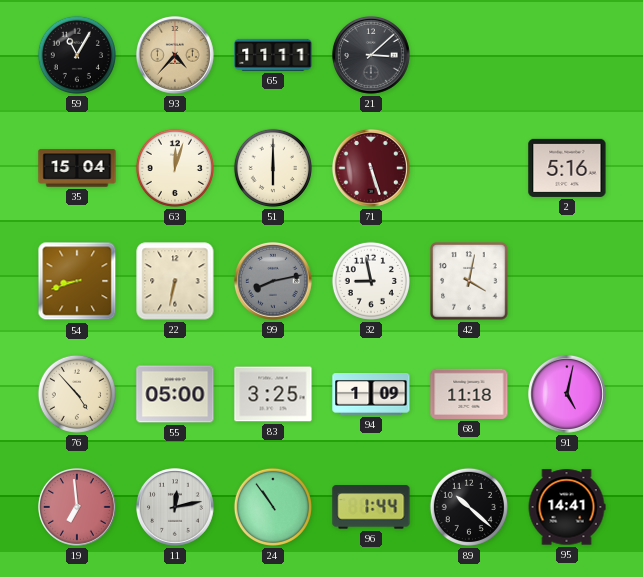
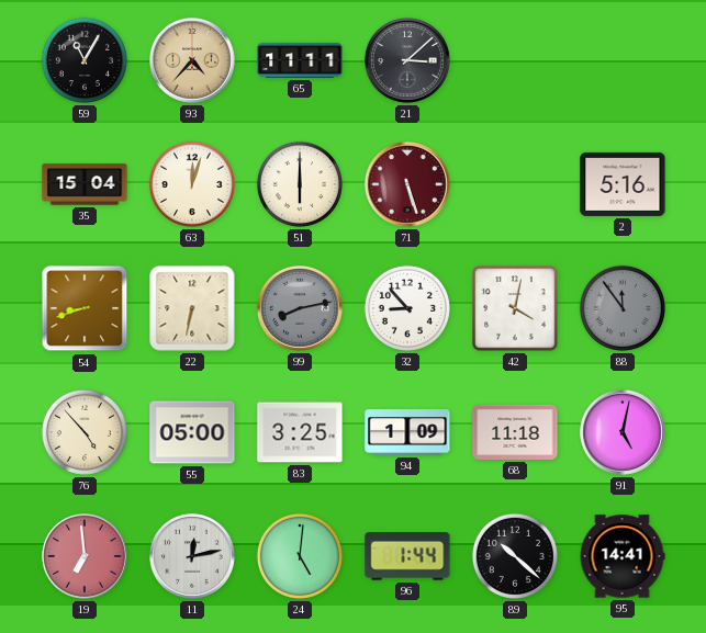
32: 8:58 -> 8:53 (407, 308)
88: none -> 11:54 (623, 308)
24: 10:54 -> 5:01 (300, 556)
